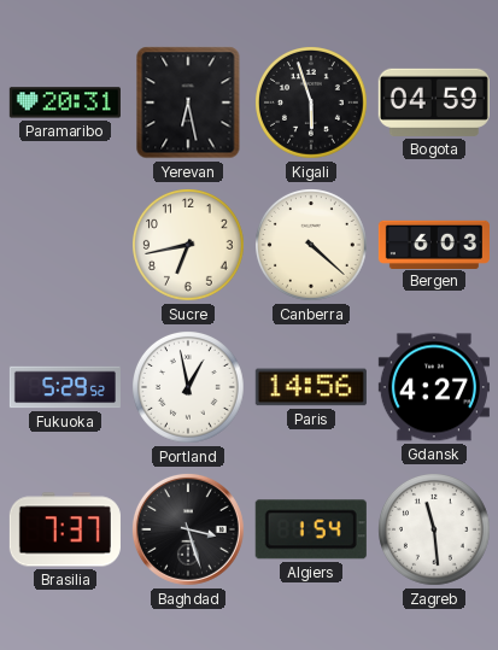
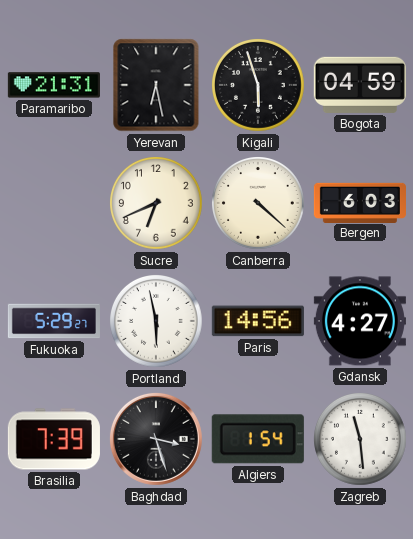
Paramaribo: 20:31 -> 21:31 (54, 85)
Sucre: 6:43 -> 6:41 (157, 204)
Fukuoka: 5:29:52 -> 5:29:27 (54, 321)
Portland: 12:58 -> 5:58 (157, 322)
Brasilia: 7:37 -> 7:39 (54, 439)
